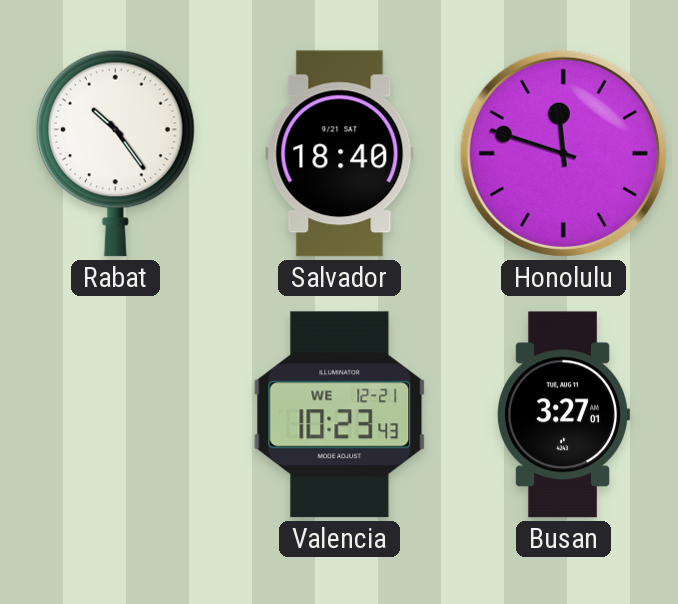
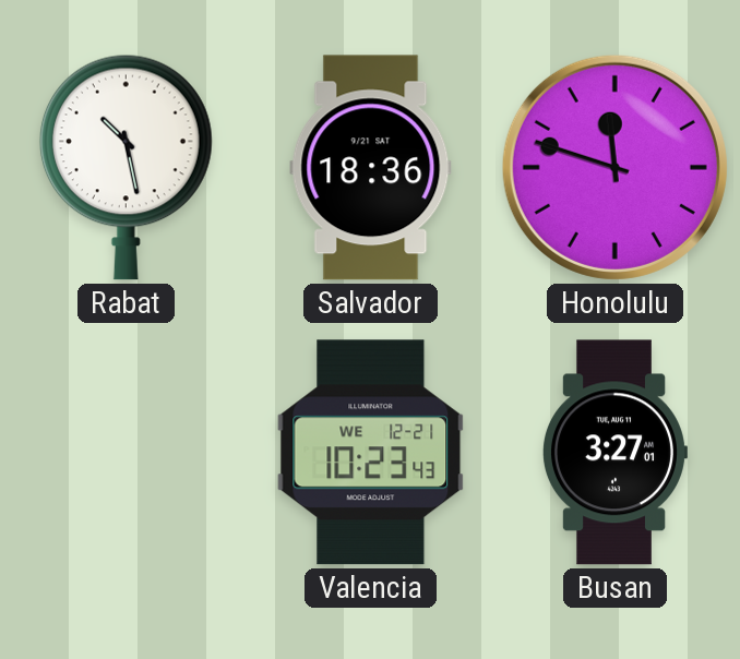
Rabat: 10:24 -> 10:28 (126, 167)
Salvador: 18:40 -> 18:36 (371, 168)
